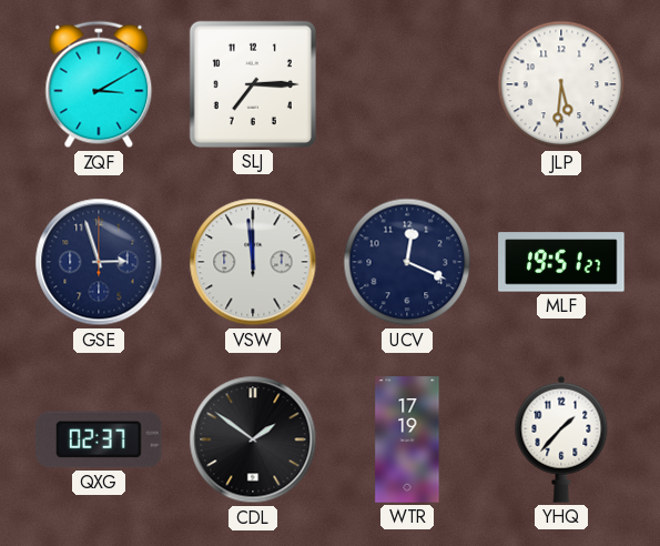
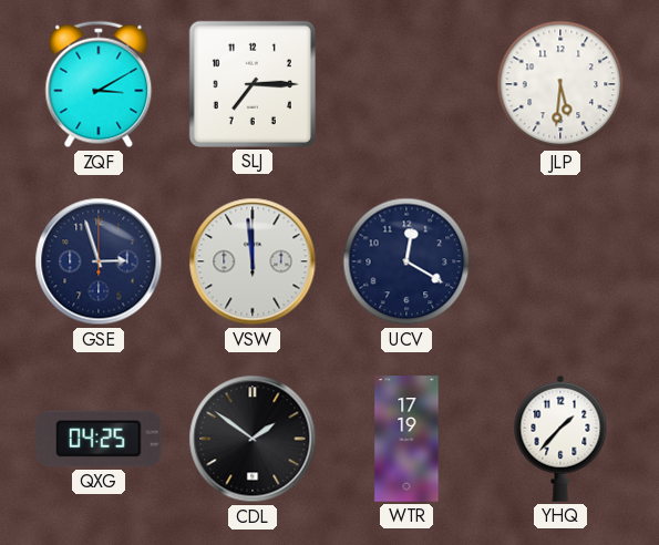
UCV: 12:19 -> 12:20 (406, 261)
MLF: 19:51 -> none (561, 262)
QXG: 02:37 -> 04:25 (100, 439)
